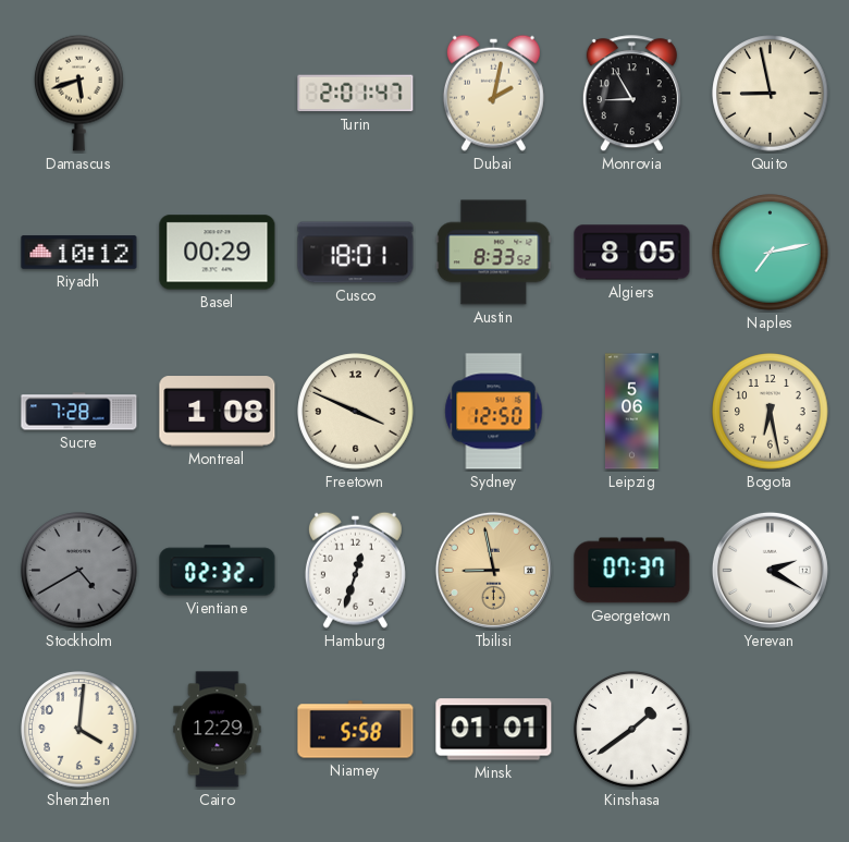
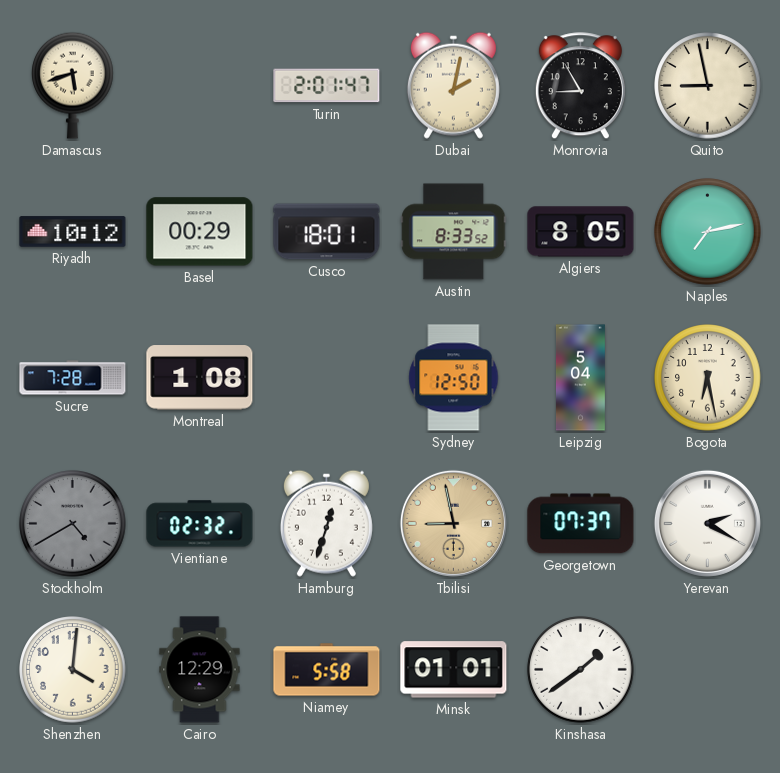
Freetown: 3:49 -> none (356, 412)
Leipzig: 5:06 -> 5:04 (580, 378)
